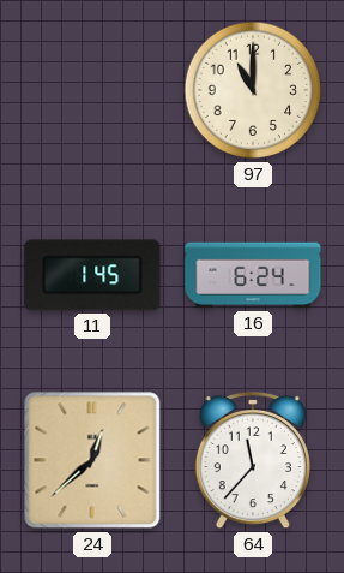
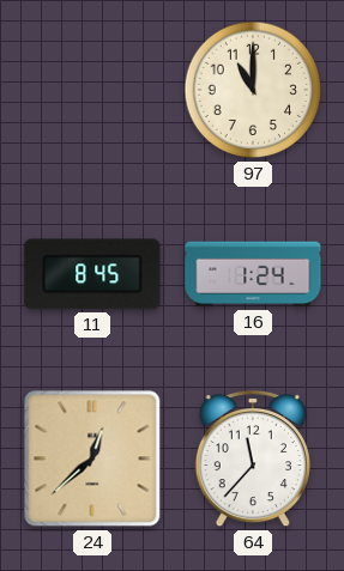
11: 1:45 -> 8:45 (92, 274)
16: 6:24 -> 1:24 (253, 274)
